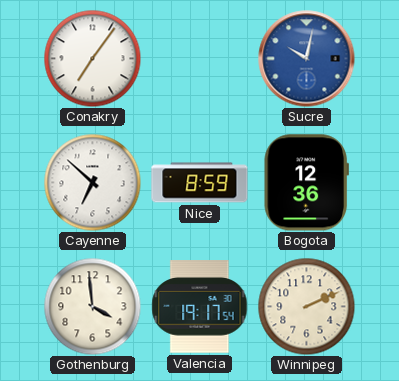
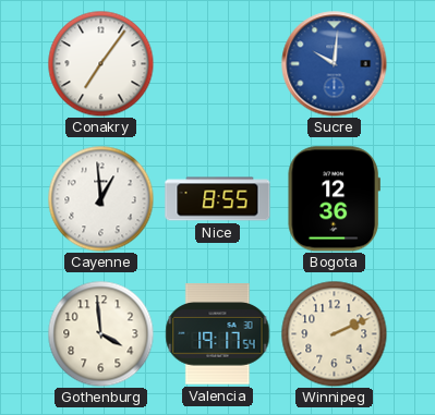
Sucre: 10:02 -> 10:01 (335, 64)
Cayenne: 6:52 -> 12:59 (100, 198)
Nice: 8:59 -> 8:55 (218, 199)
